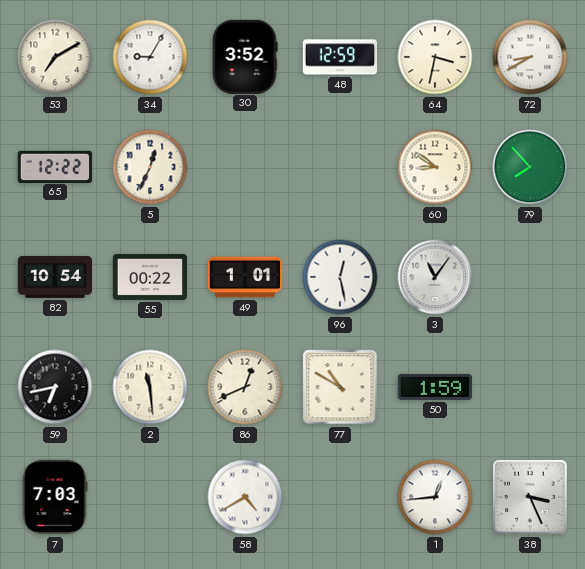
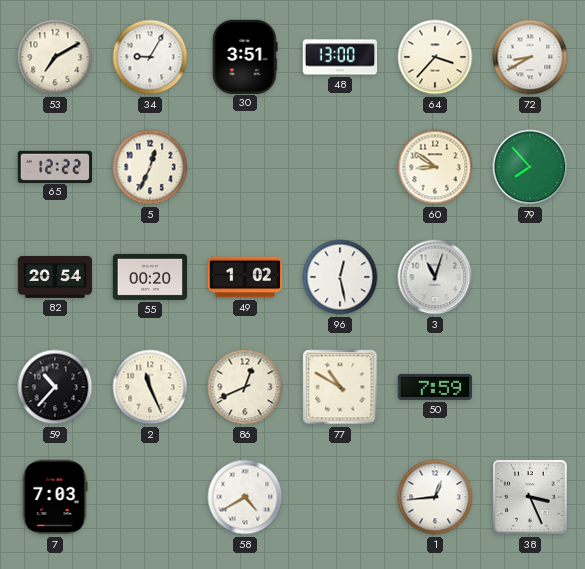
30: 3:52 -> 3:51 (245, 56)
48: 12:59 -> 13:00 (340, 57)
64: 3:32 -> 3:37 (435, 57)
82: 10:54 -> 20:54 (55, 277)
55: 00:22 -> 00:20 (150, 277)
49: 1:01 -> 1:02 (245, 277)
3: 11:06 -> 11:03 (435, 277)
59: 6:43 -> 10:37 (55, 387)
2: 11:29 -> 11:26 (150, 387)
50: 1:59 -> 7:59 (435, 387)
